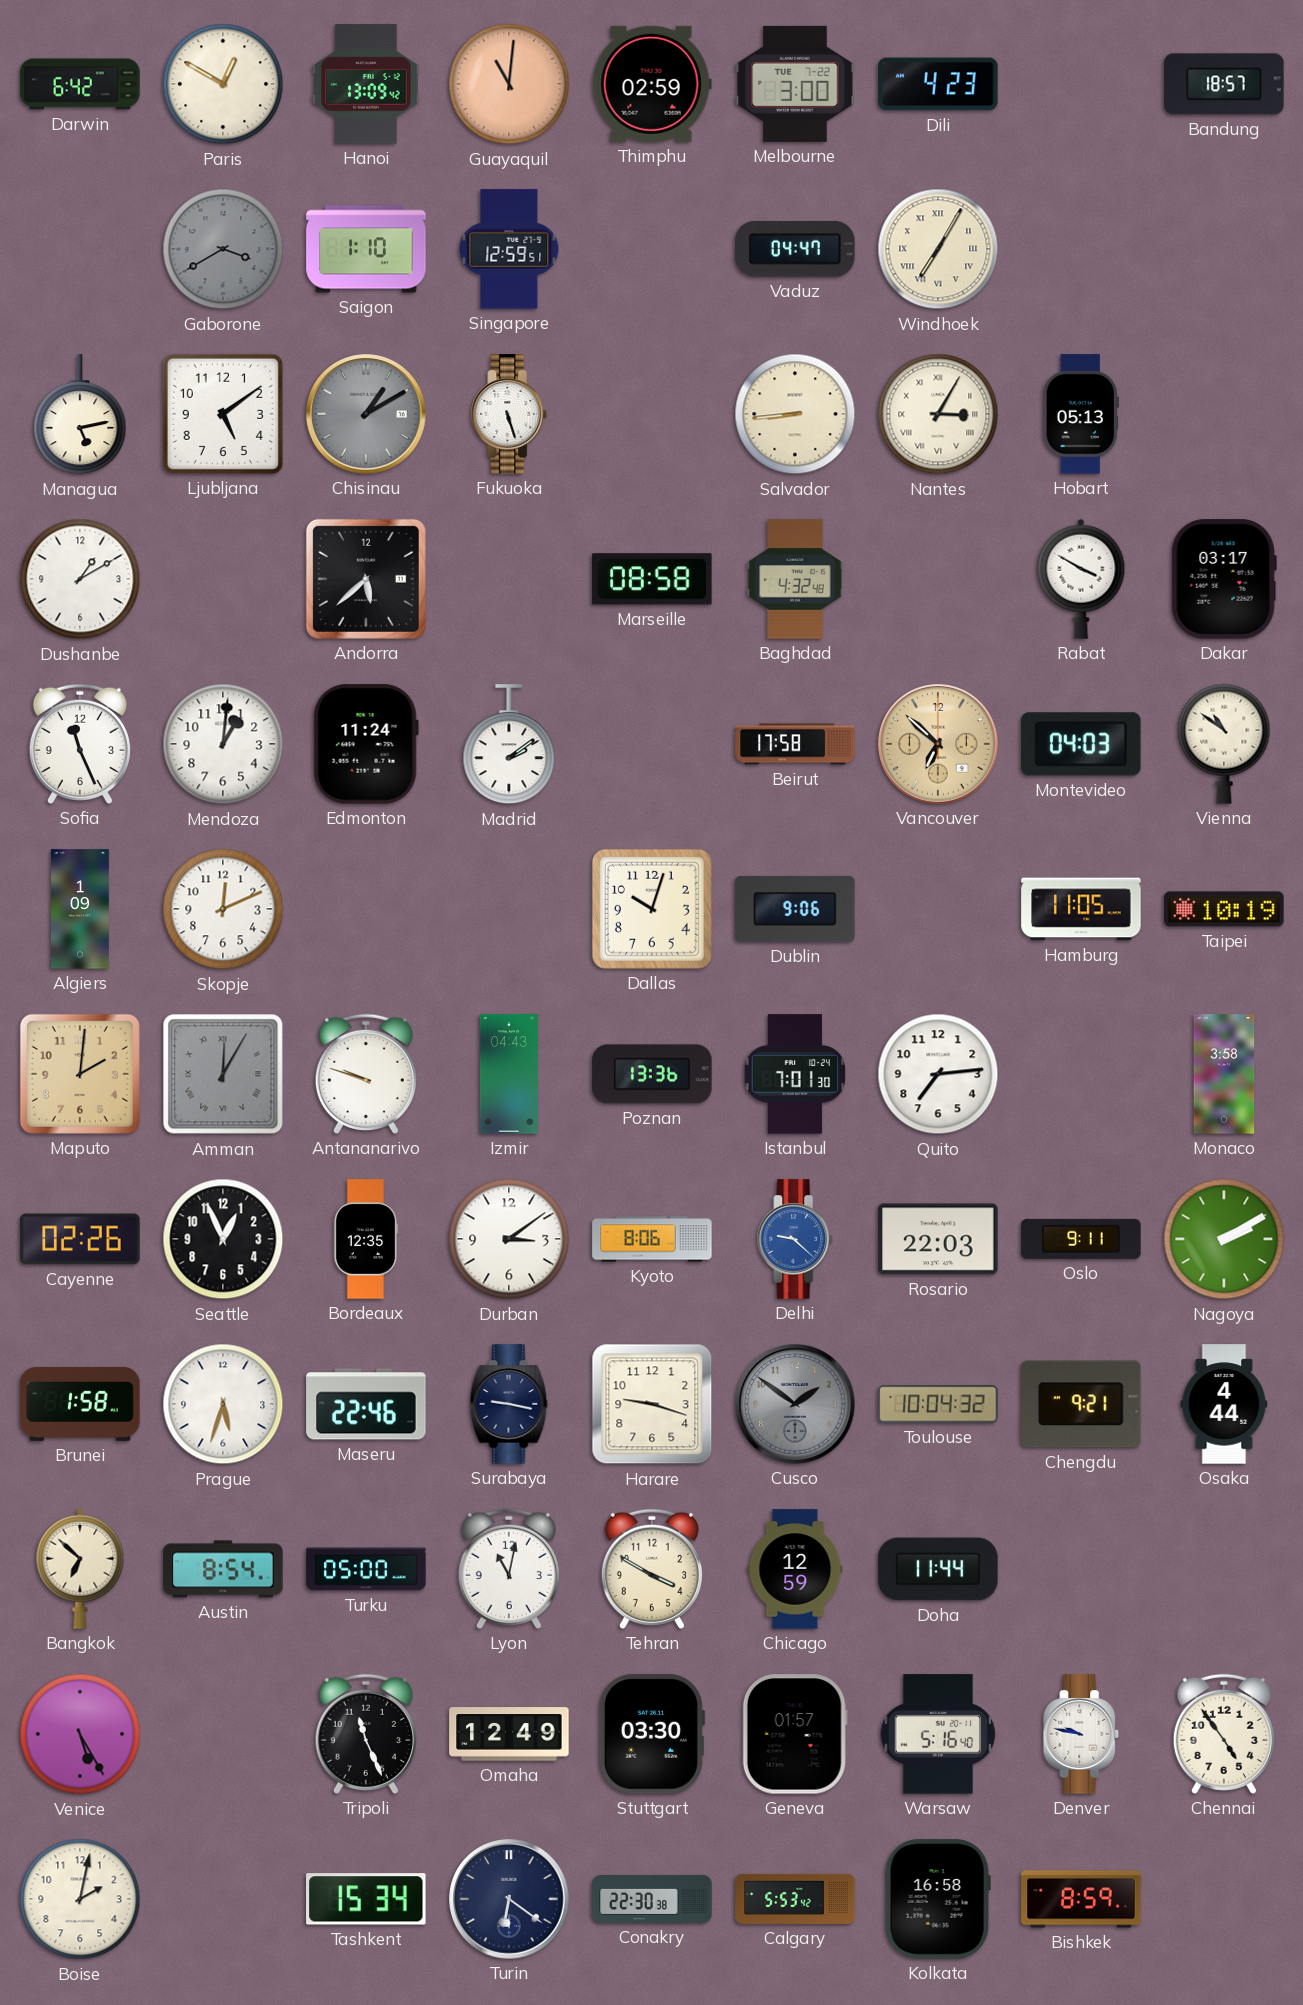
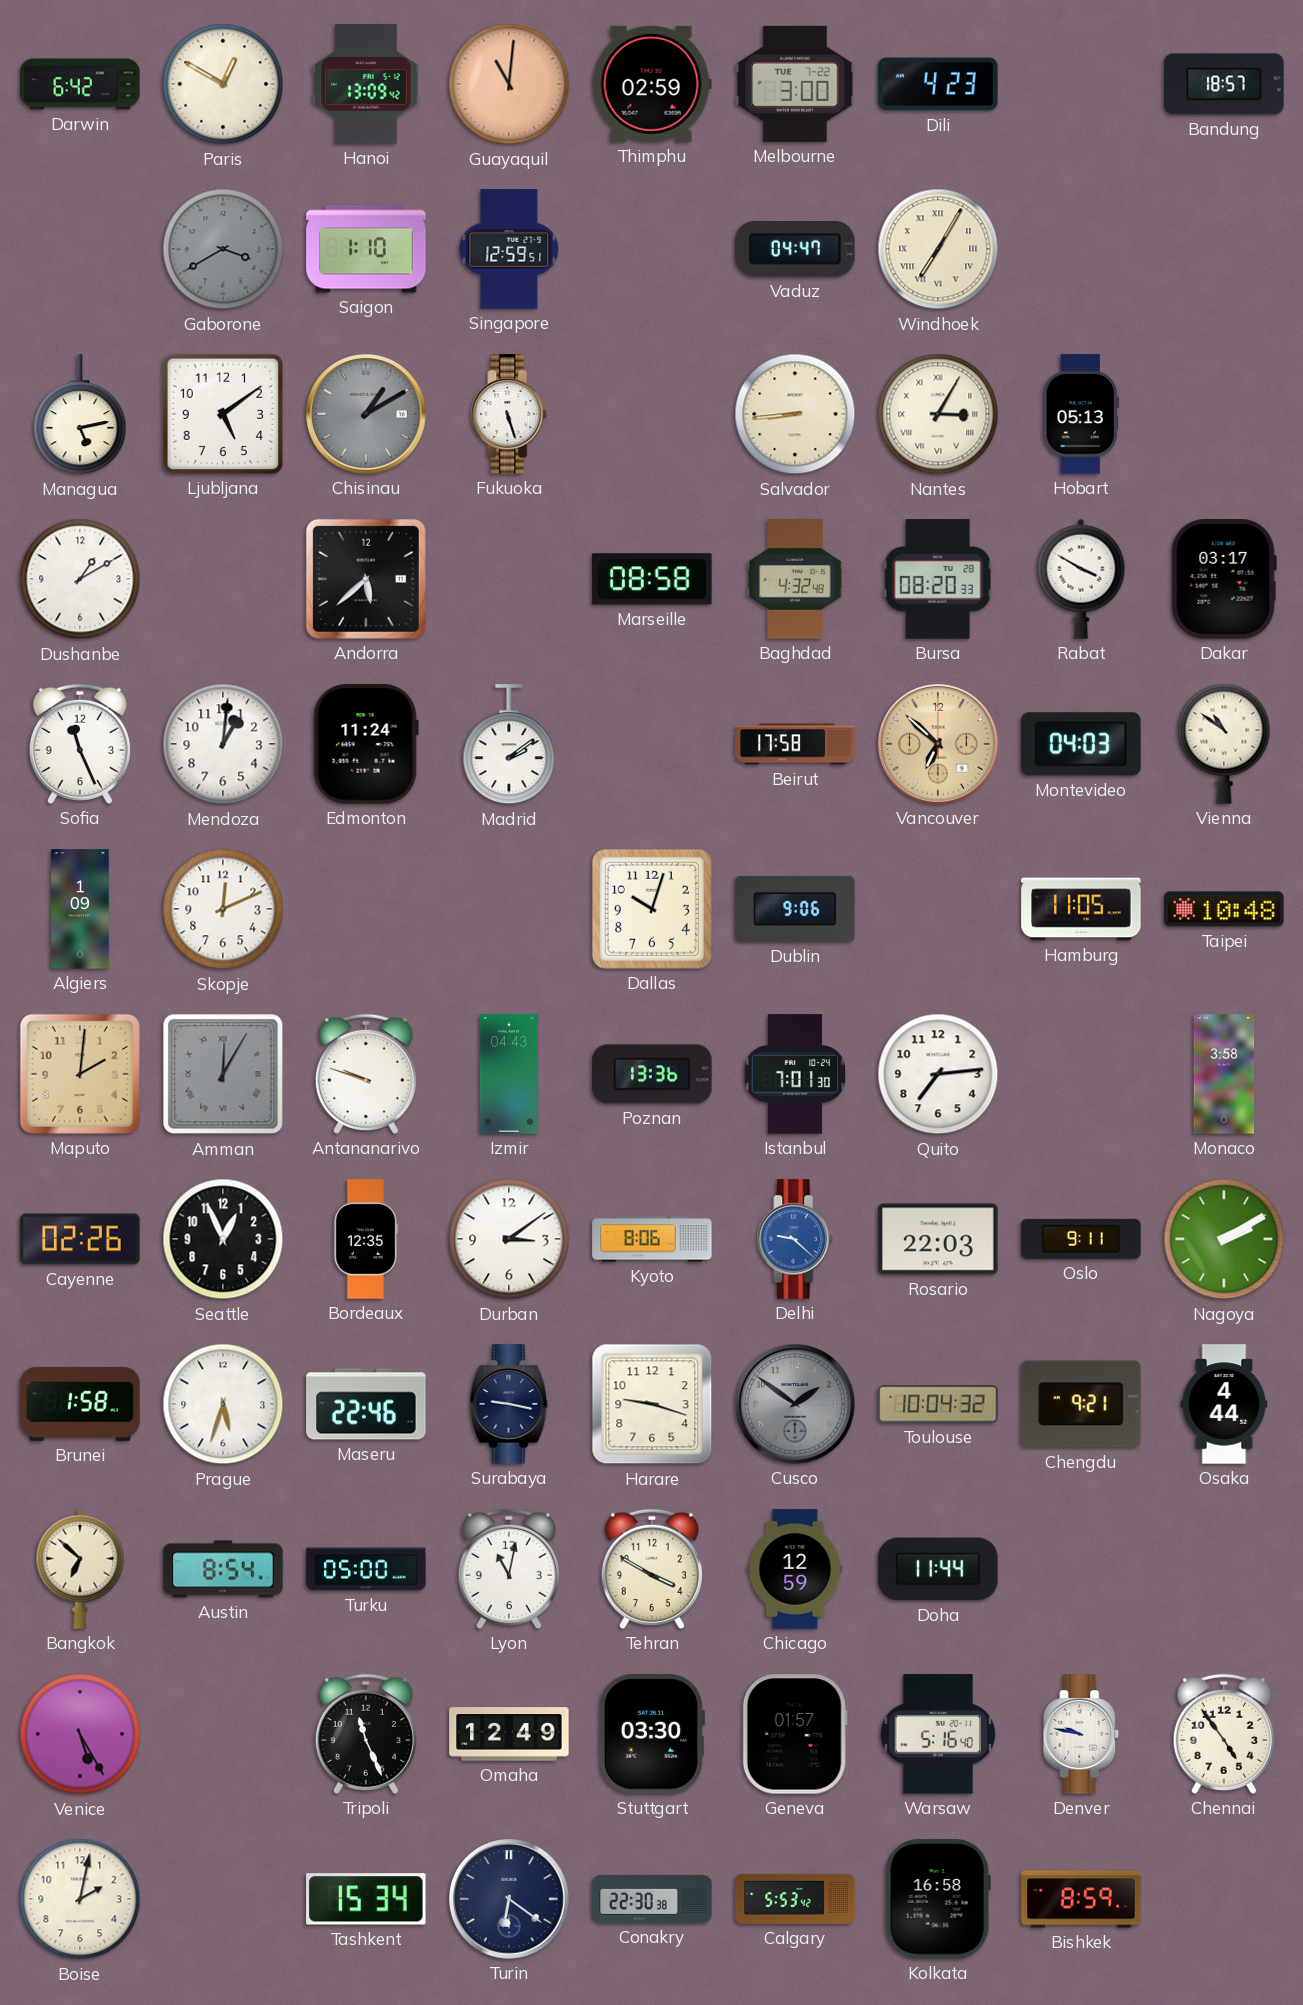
Bursa: none -> 08:20 (938, 579)
Taipei: 10:19 -> 10:48 (1224, 909)
